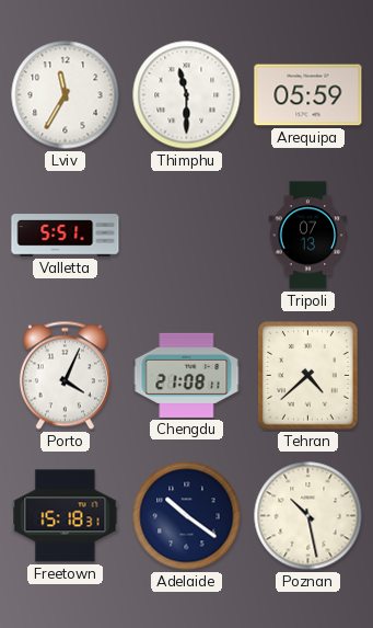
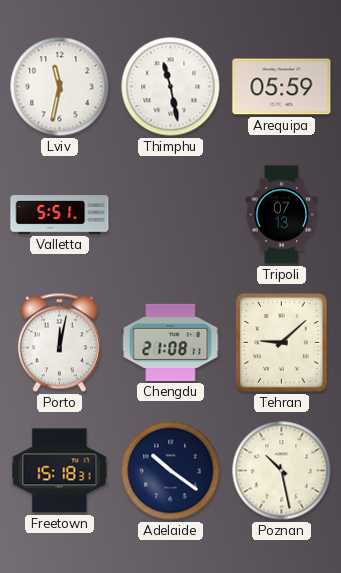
Lviv: 11:35 -> 11:32 (60, 87)
Thimphu: 11:30 -> 11:28 (171, 87)
Porto: 4:04 -> 12:02 (59, 343)
Tehran: 4:38 -> 9:08 (281, 343)
